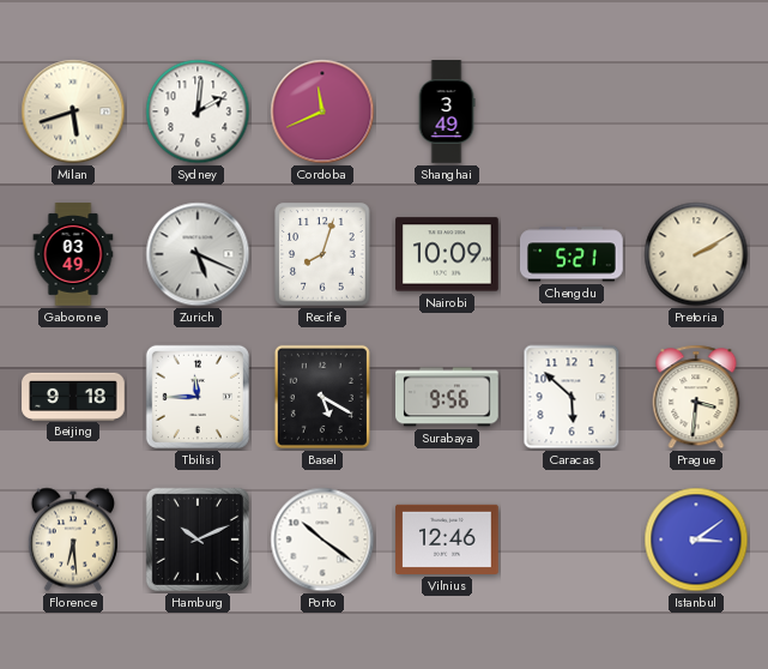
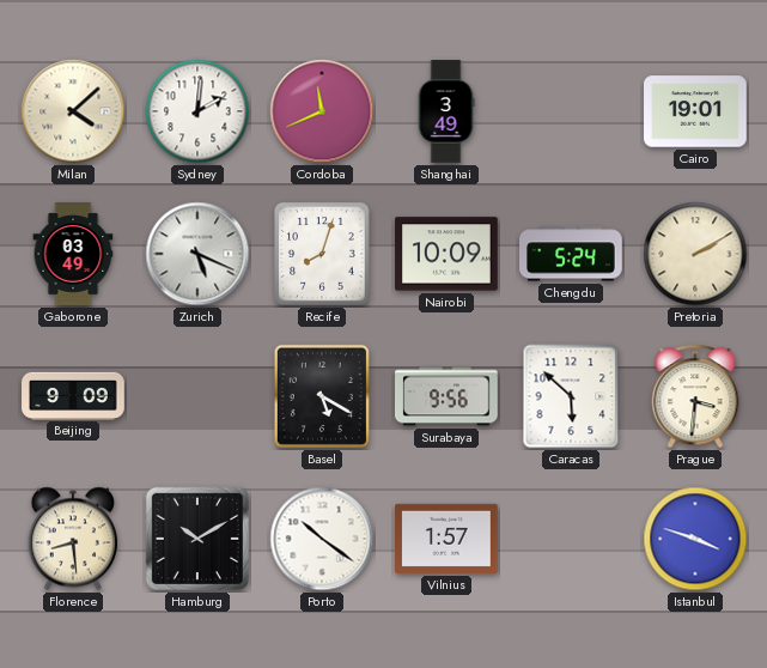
Milan: 5:42 -> 4:08 (73, 111)
Cairo: none -> 19:01 (695, 111)
Chengdu: 5:21 -> 5:24 (571, 254)
Beijing: 9:18 -> 9:09 (73, 395)
Tbilisi: 11:45 -> none (198, 397)
Florence: 6:29 -> 8:29 (72, 539)
Hamburg: 10:11 -> 10:10 (197, 539)
Vilnius: 12:46 -> 1:57 (446, 539)
Istanbul: 3:09 -> 3:48 (695, 539)
